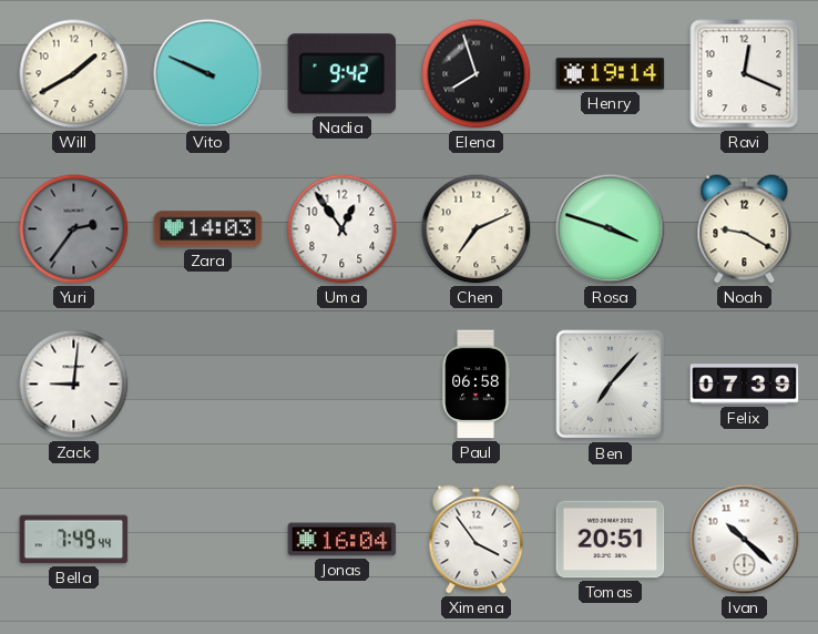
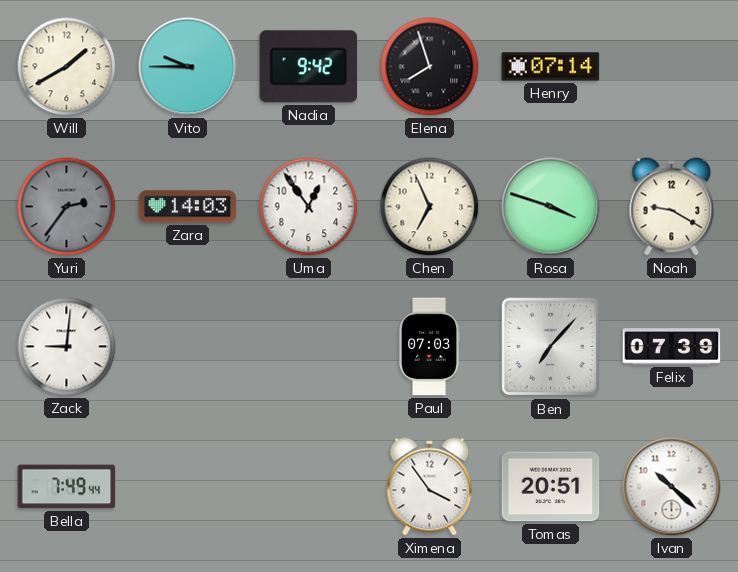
Vito: 9:49 -> 9:45 (188, 67)
Henry: 19:14 -> 07:14 (551, 67)
Ravi: 12:19 -> none (745, 74)
Chen: 7:11 -> 6:56 (430, 207)
Paul: 06:58 -> 07:03 (430, 347)
Jonas: 16:04 -> none (342, 540)
